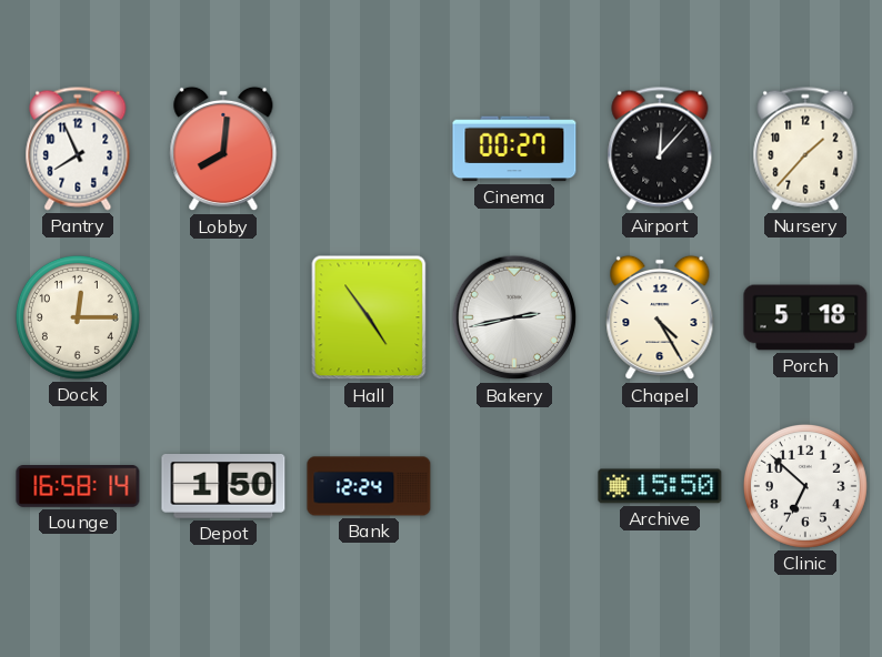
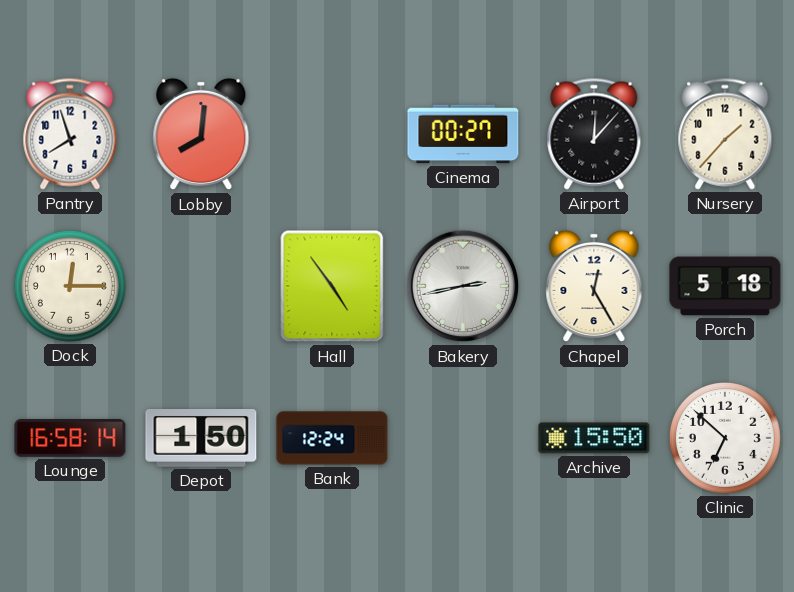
Pantry: 7:56 -> 7:57 (70, 134)
Chapel: 4:25 -> 12:25 (594, 286)
